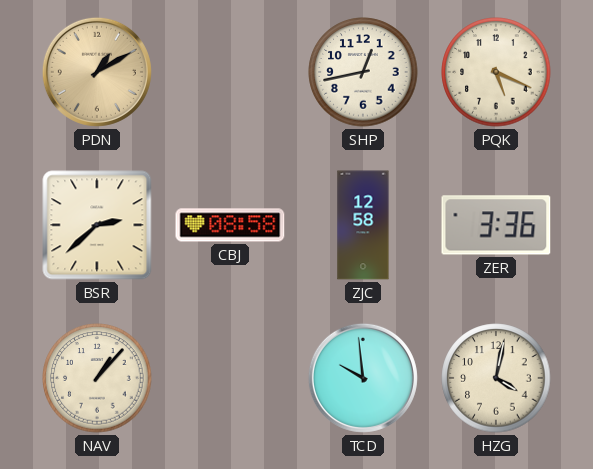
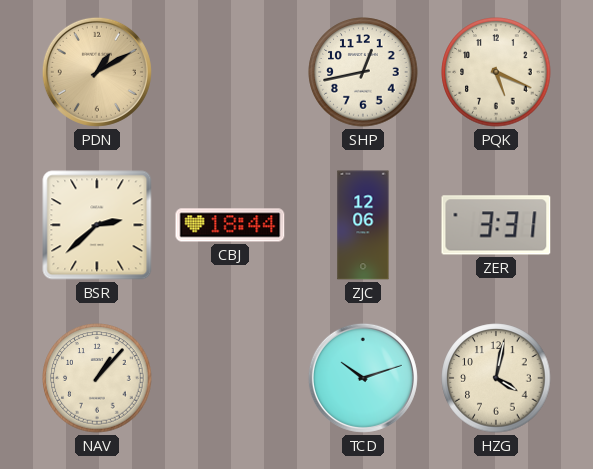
CBJ: 08:58 -> 18:44 (230, 225)
ZJC: 12:58 -> 12:06 (363, 225)
ZER: 3:36 -> 3:31 (496, 225)
TCD: 9:59 -> 10:12 (363, 378)
